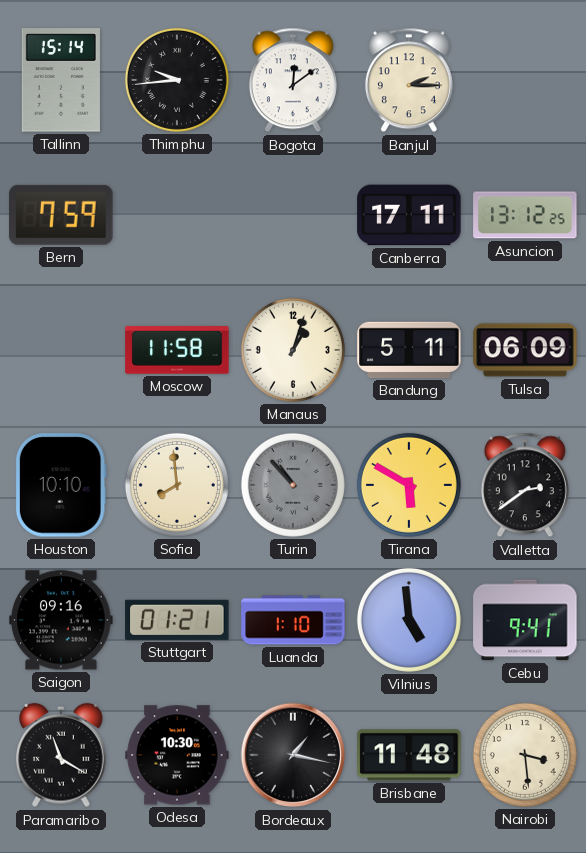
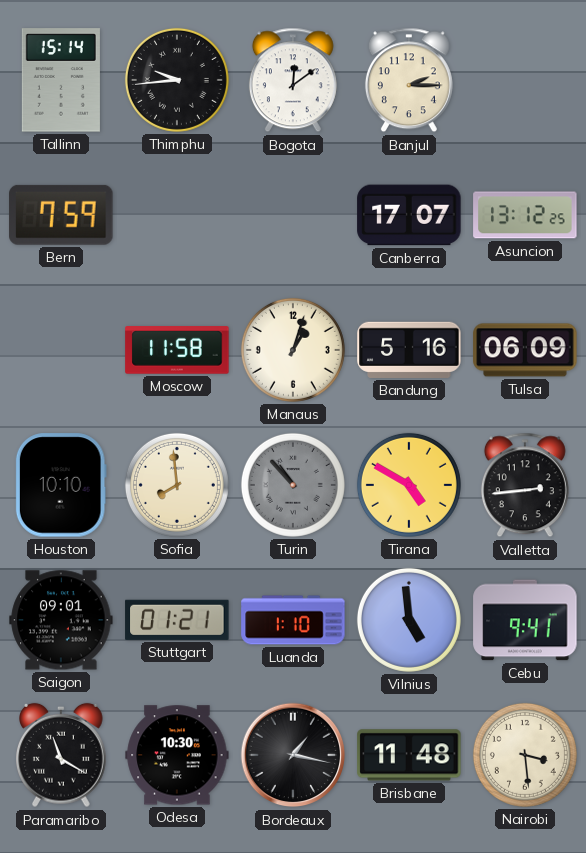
Canberra: 17:11 -> 17:07 (409, 215)
Bandung: 5:11 -> 5:16 (409, 350)
Tirana: 5:50 -> 4:50 (409, 485)
Valletta: 2:39 -> 2:44 (525, 485)
Saigon: 09:16 -> 09:01 (61, 620)
